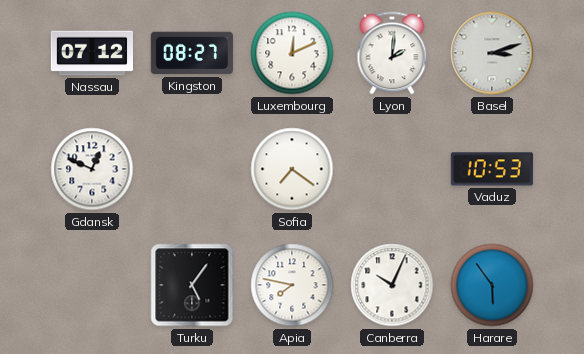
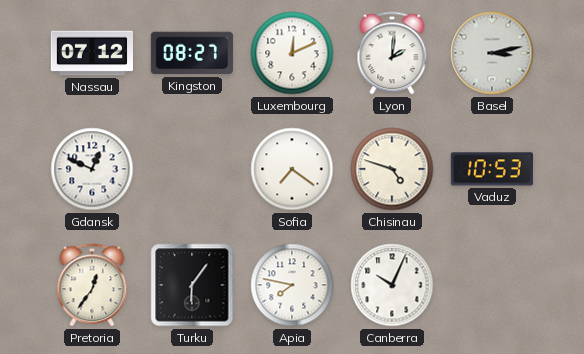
Basel: 3:12 -> 3:13 (492, 53)
Chisinau: none -> 4:48 (392, 169)
Pretoria: none -> 12:36 (92, 285)
Turku: 5:06 -> 6:06 (192, 285)
Harare: 5:54 -> none (492, 285)
